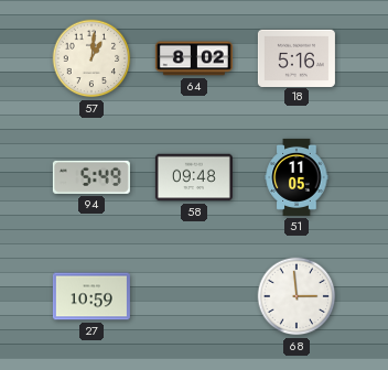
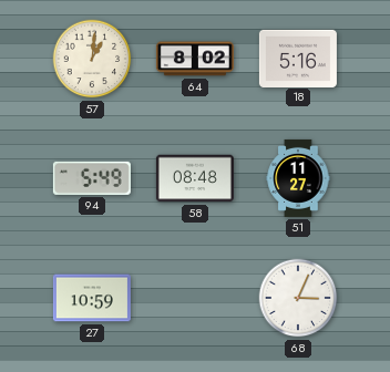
58: 09:48 -> 08:48 (195, 178)
51: 11:05 -> 11:27 (298, 178)
68: 2:59 -> 3:04 (298, 298)
